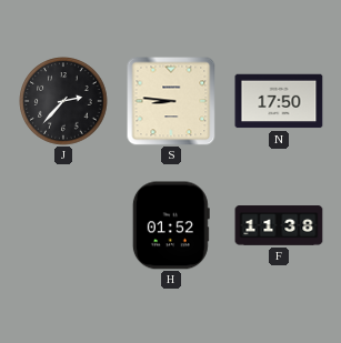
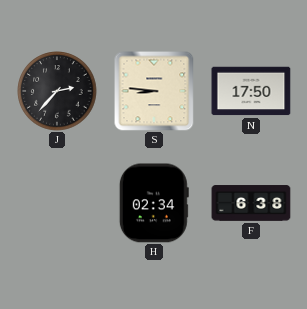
H: 01:52 -> 02:34 (154, 203)
F: 11:38 -> 6:38 (251, 203)
